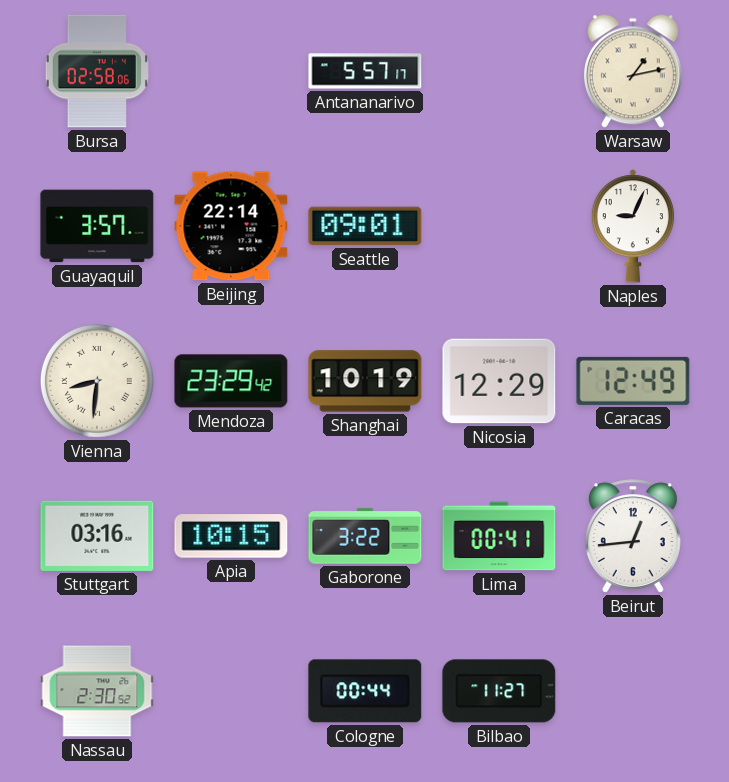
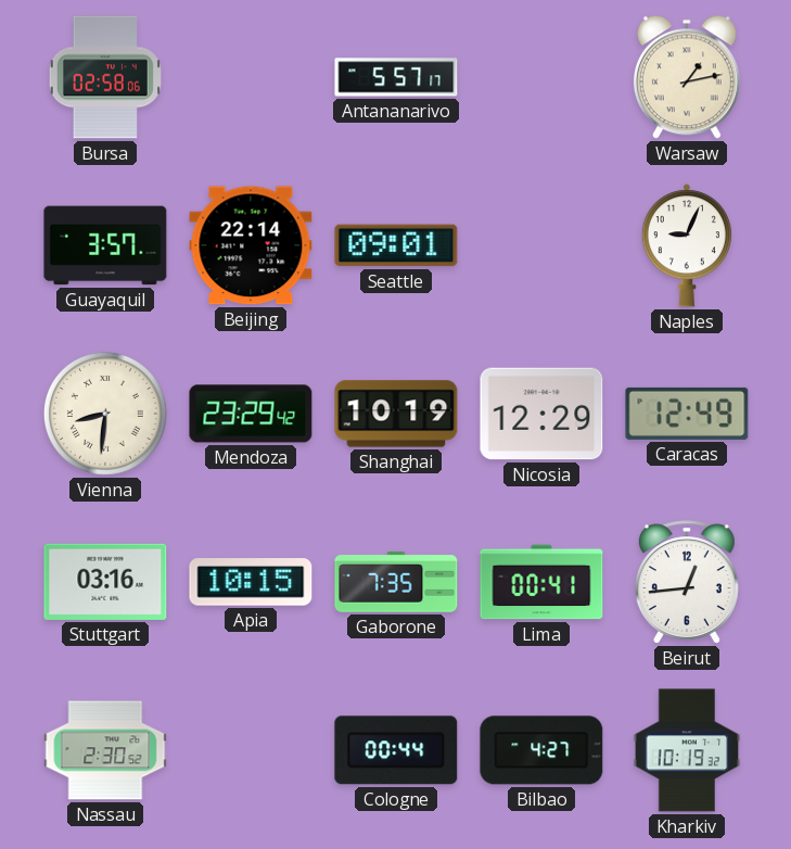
Gaborone: 3:22 -> 7:35 (396, 582)
Bilbao: 11:27 -> 4:27 (541, 750)
Kharkiv: none -> 10:19 (687, 750)
